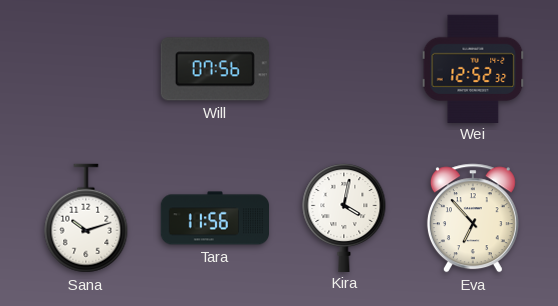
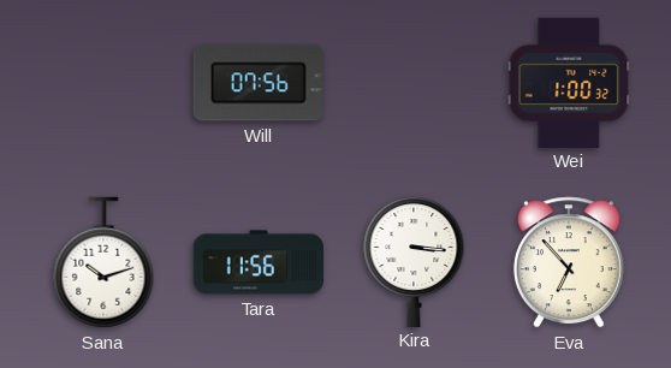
Wei: 12:52 -> 1:00 (569, 82)
Kira: 4:02 -> 3:16 (414, 261)
